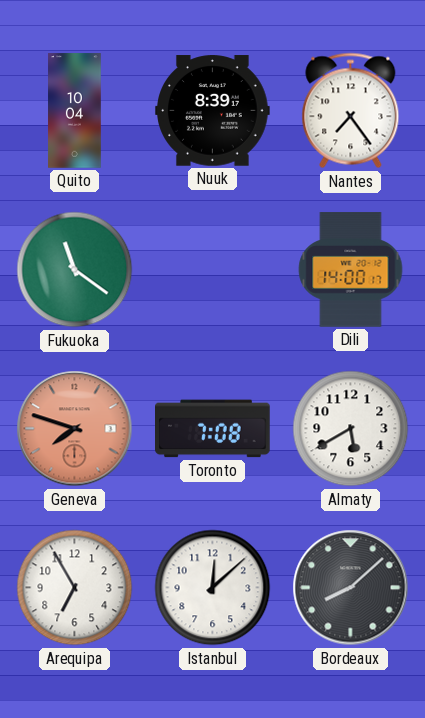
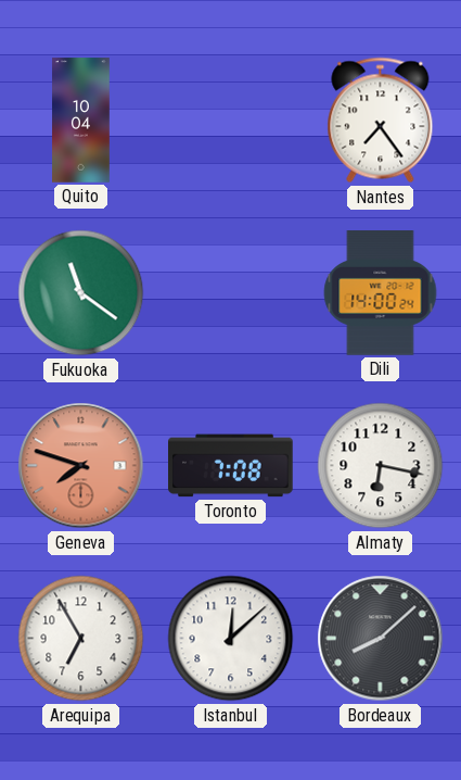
Nuuk: 8:39 -> none (213, 111)
Dili: 14:00:17 -> 14:00:24 (381, 293)
Almaty: 5:40 -> 6:17 (381, 466)
